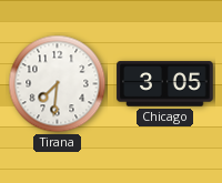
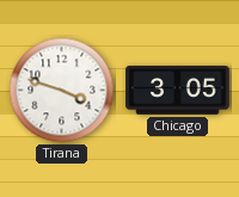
Tirana: 7:31 -> 3:48 (62, 91)
